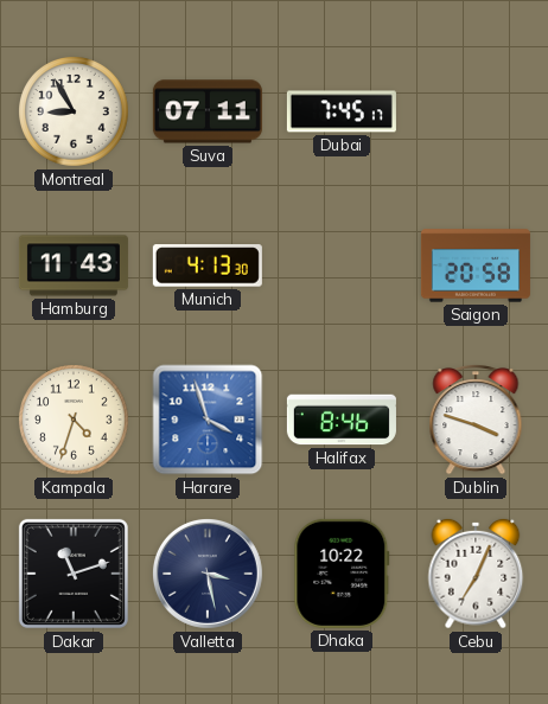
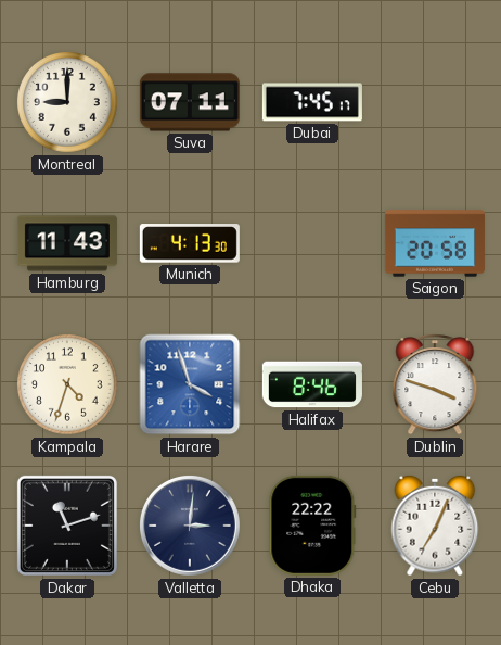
Montreal: 8:55 -> 9:00 (68, 103)
Valletta: 3:28 -> 3:01 (190, 526)
Dhaka: 10:22 -> 22:22 (312, 526)
